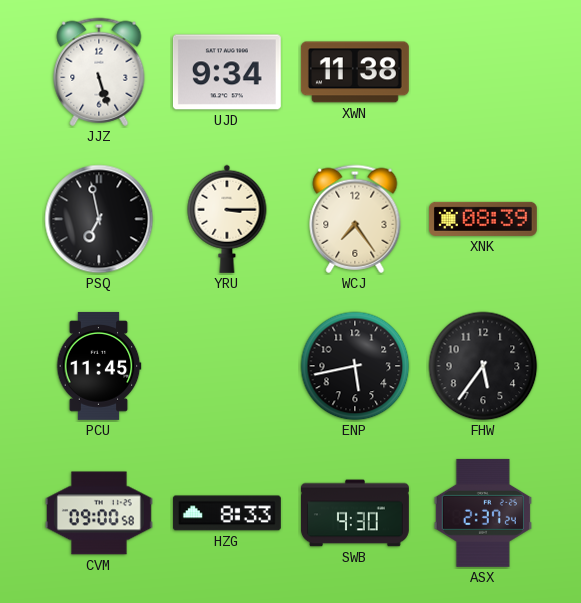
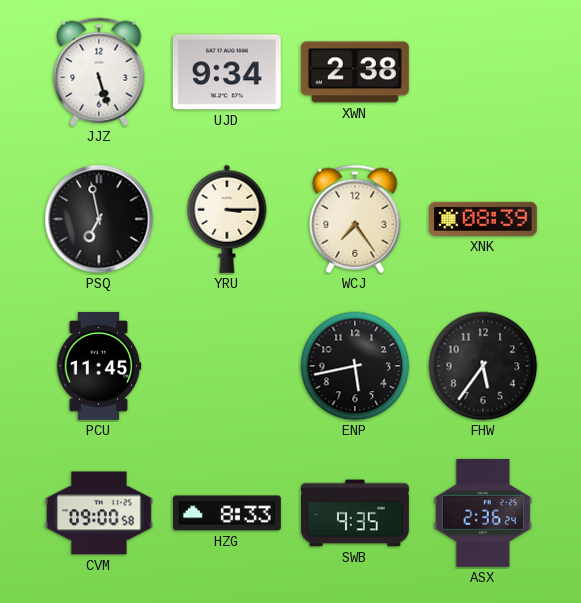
XWN: 11:38 -> 2:38 (355, 72)
SWB: 9:30 -> 9:35 (355, 513)
ASX: 2:37 -> 2:36 (483, 513)
